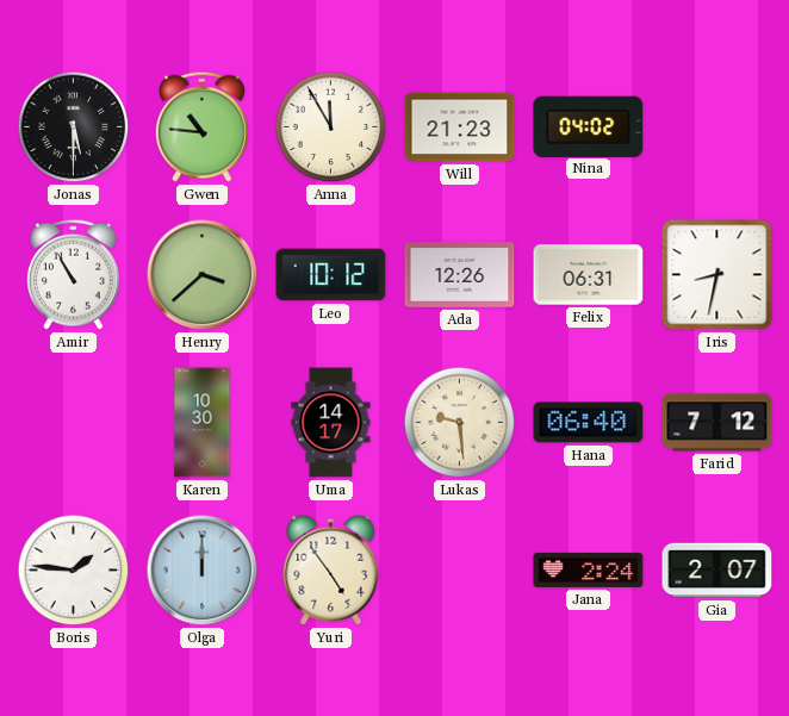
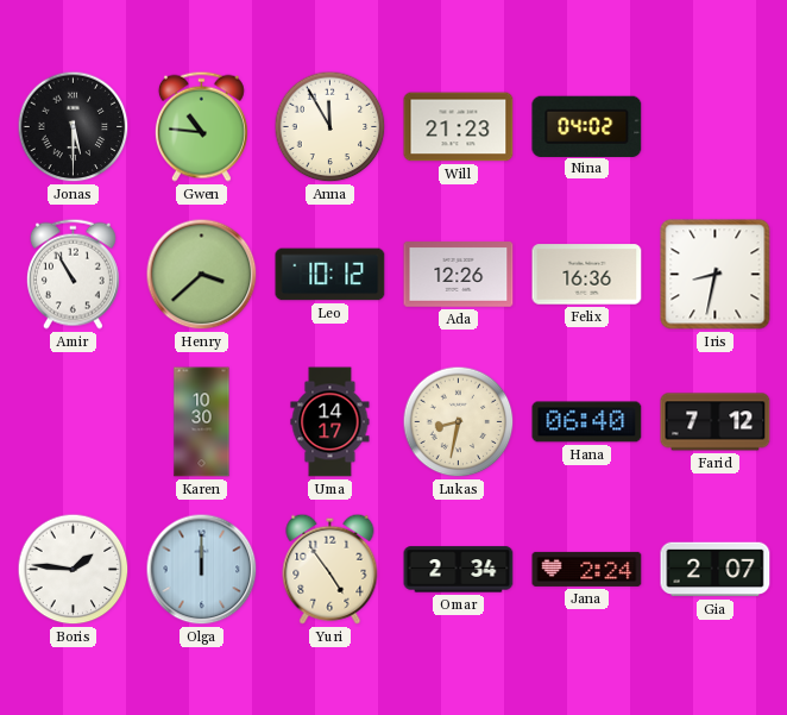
Felix: 06:31 -> 16:36 (587, 275)
Lukas: 9:29 -> 8:32 (459, 422)
Omar: none -> 2:34 (459, 570)
